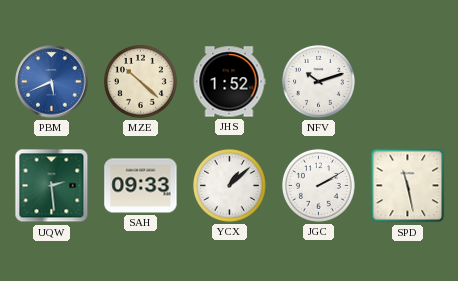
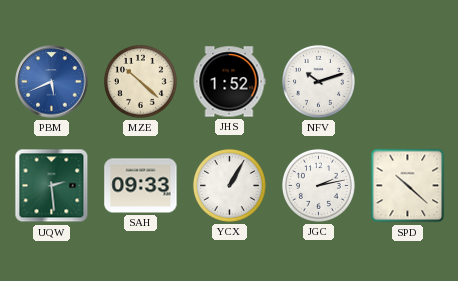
YCX: 1:08 -> 1:05 (229, 185)
JGC: 2:10 -> 2:13 (318, 185)
SPD: 11:28 -> 10:22 (408, 186)
